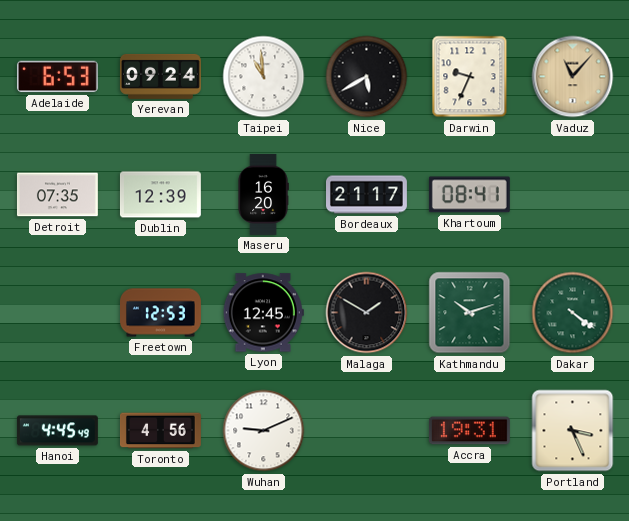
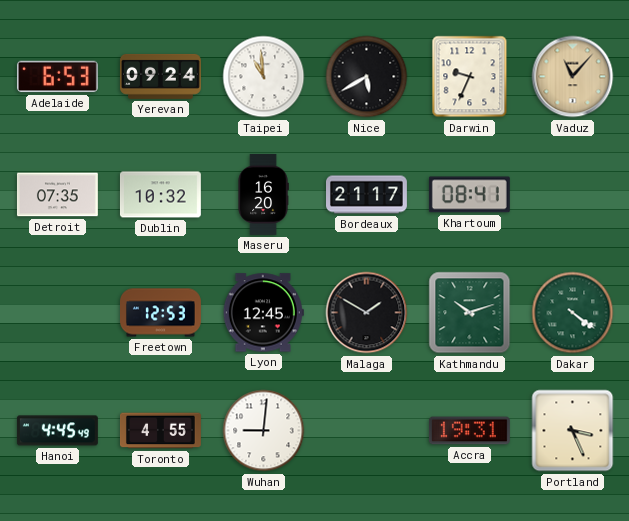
Dublin: 12:39 -> 10:32 (160, 195)
Toronto: 4:56 -> 4:55 (161, 431)
Wuhan: 9:11 -> 9:01 (264, 431)
